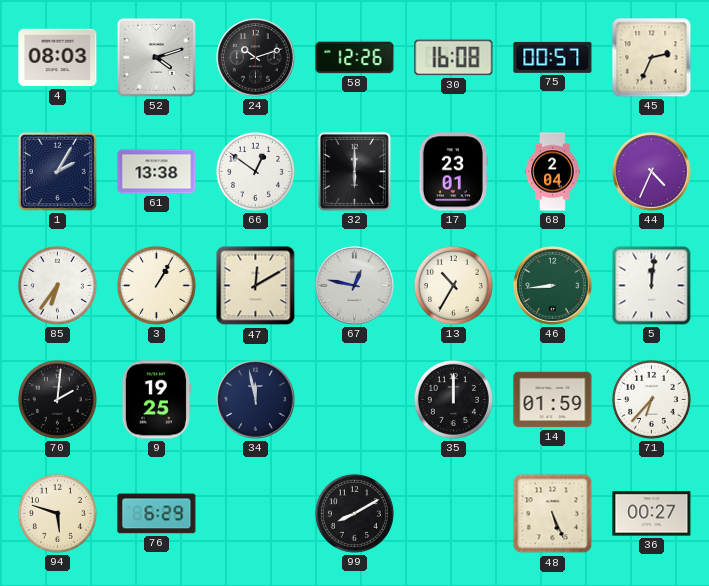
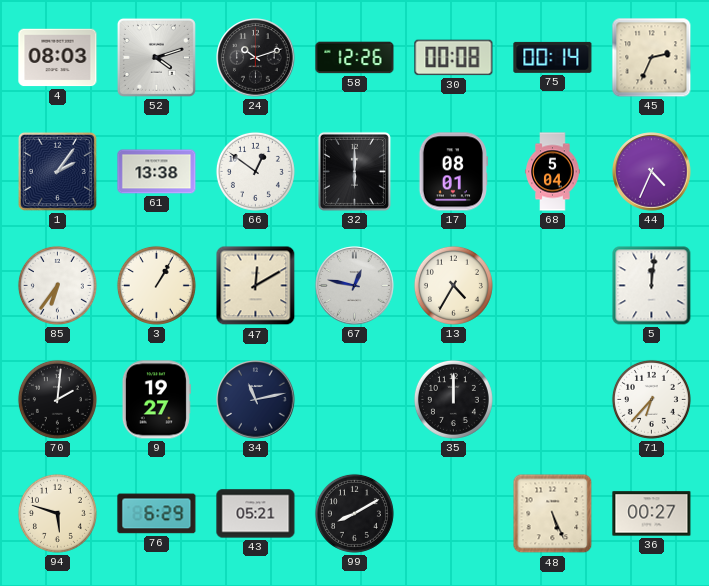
30: 16:08 -> 00:08 (454, 58)
75: 00:57 -> 00:14 (553, 57)
1: 2:05 -> 2:06 (57, 171)
17: 23:01 -> 08:01 (453, 172)
68: 2:04 -> 5:04 (553, 172)
13: 10:35 -> 4:35 (453, 285)
46: 8:44 -> none (553, 286)
9: 19:25 -> 19:27 (156, 400)
34: 11:58 -> 11:13 (256, 400)
14: 01:59 -> none (553, 400)
43: none -> 05:21 (256, 514)
